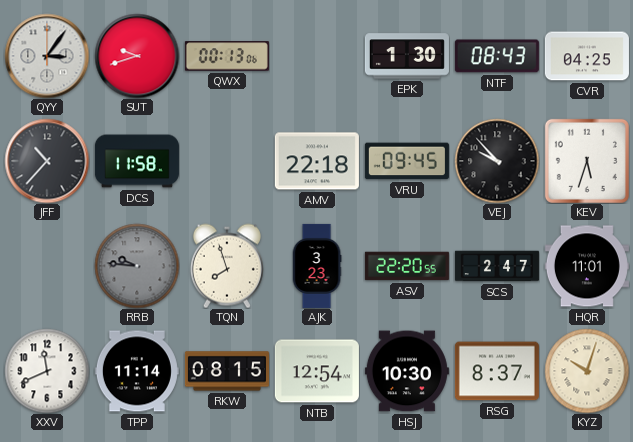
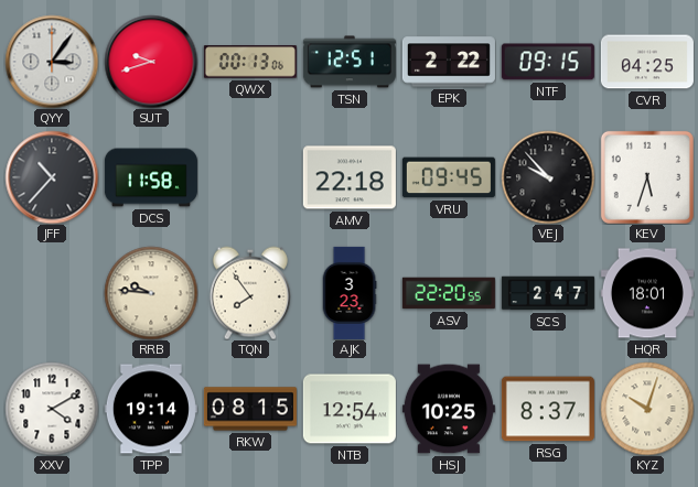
TSN: none -> 12:51 (350, 62)
EPK: 1:30 -> 2:22 (449, 62)
NTF: 08:43 -> 09:15 (548, 62)
RRB dial: grey -> cream (151, 293)
TQN: 7:57 -> 7:54 (250, 293)
HQR: 11:01 -> 18:01 (647, 293)
XXV: 11:41 -> 4:10 (52, 409)
TPP: 11:14 -> 19:14 (151, 409)
HSJ: 10:30 -> 10:25 (449, 409)
